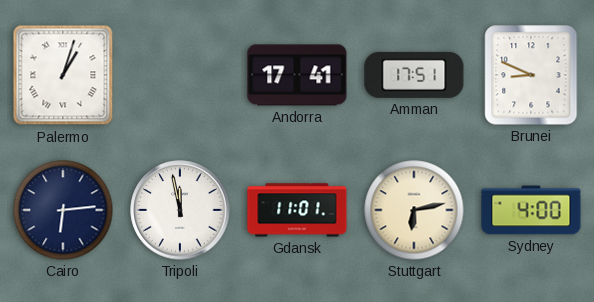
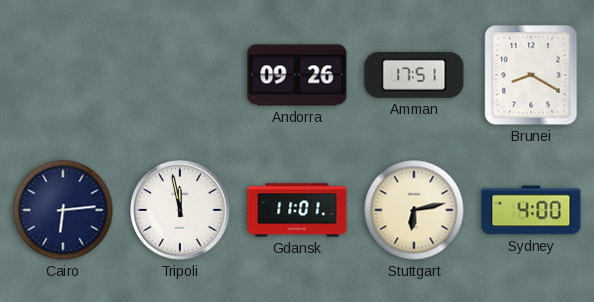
Palermo: 1:03 -> none (63, 75)
Andorra: 17:41 -> 09:26 (297, 75)
Brunei: 8:49 -> 8:20 (531, 75)
